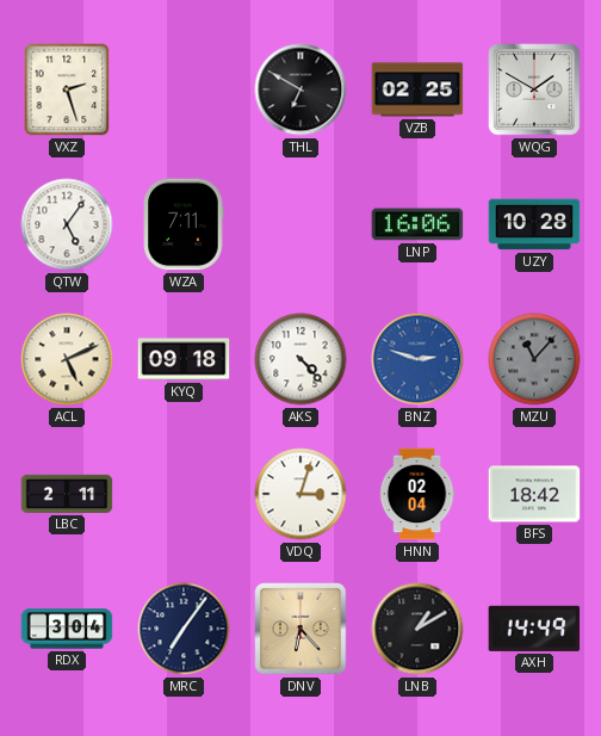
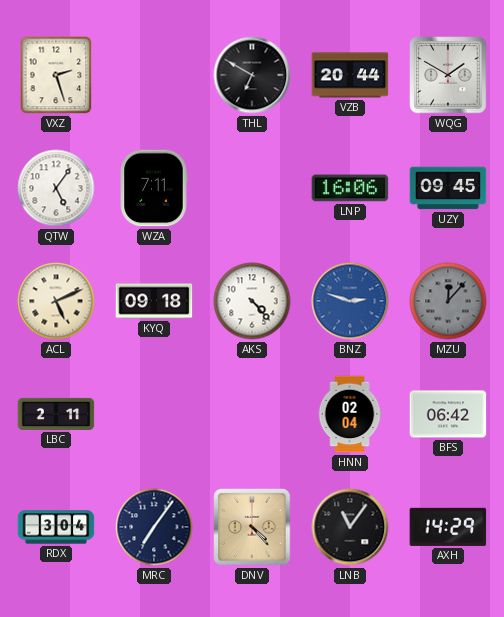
VZB: 02:25 -> 20:44 (350, 75)
UZY: 10:28 -> 09:45 (448, 188)
MZU: 11:07 -> 12:07 (448, 301)
VDQ: 3:03 -> none (300, 494)
BFS: 18:42 -> 06:42 (448, 414)
DNV: 6:23 -> 4:23 (252, 527)
LNB: 1:10 -> 11:06 (350, 527)
AXH: 14:49 -> 14:29 (448, 527)
